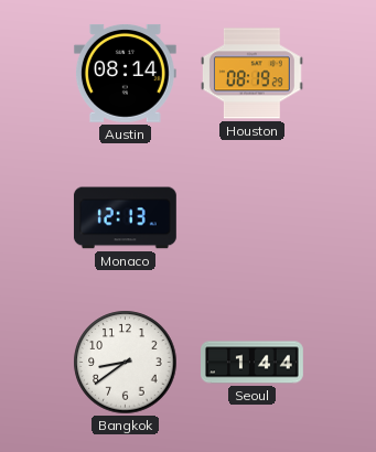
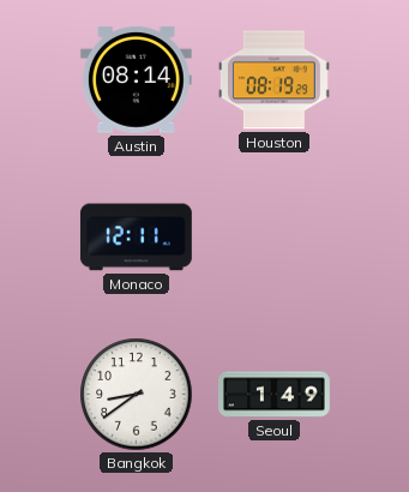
Monaco: 12:13 -> 12:11 (136, 238)
Seoul: 1:44 -> 1:49 (275, 395)
